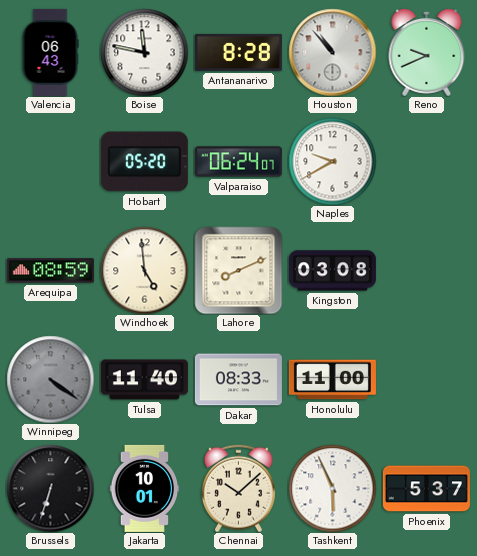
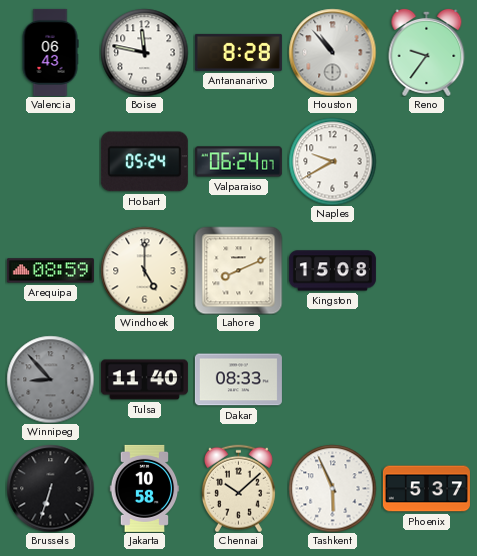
Reno: 9:41 -> 9:36 (427, 52)
Hobart: 05:20 -> 05:24 (144, 162)
Windhoek: 4:59 -> 5:00 (144, 270)
Kingston: 03:08 -> 15:08 (332, 271)
Winnipeg: 4:21 -> 8:53 (50, 379)
Honolulu: 11:00 -> none (332, 380)
Jakarta: 10:01 -> 10:58 (145, 488)
